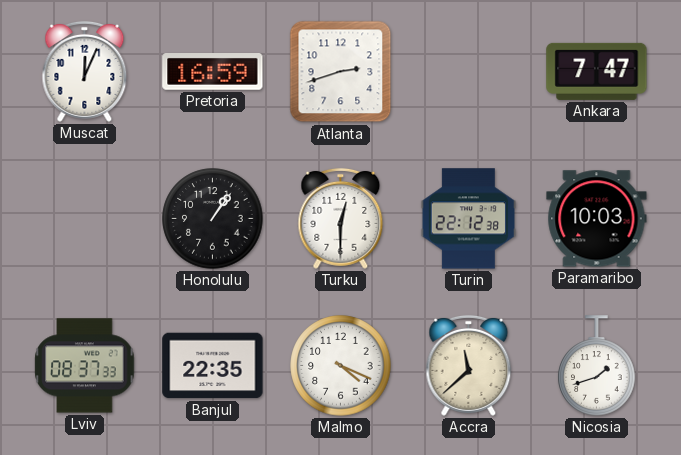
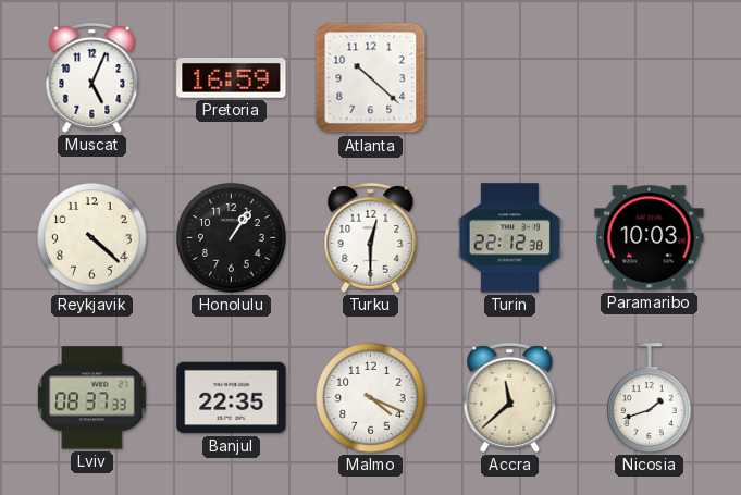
Muscat: 12:04 -> 5:04 (92, 77)
Atlanta: 2:42 -> 10:22 (371, 78)
Ankara: 7:47 -> none (597, 71)
Reykjavik: none -> 4:22 (92, 238)
